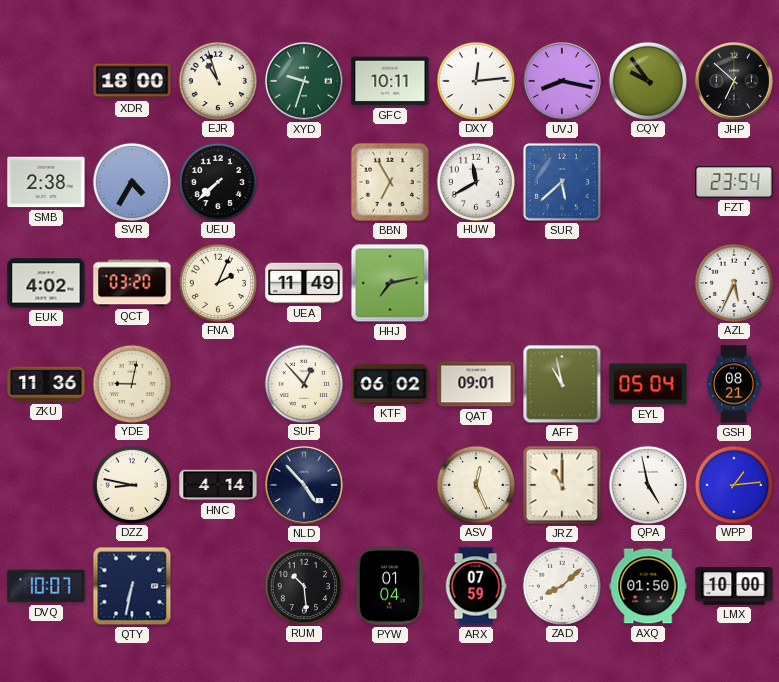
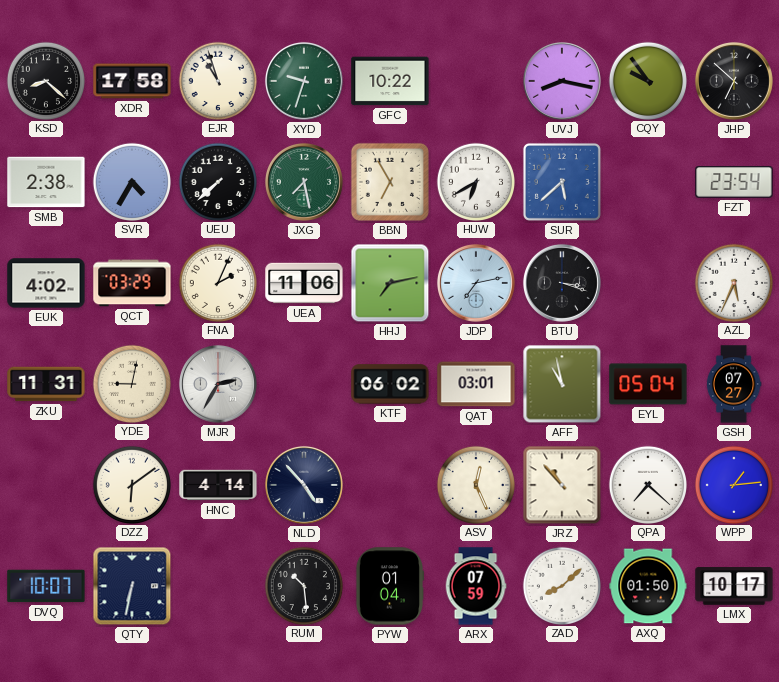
KSD: none -> 8:22 (45, 80)
XDR: 18:00 -> 17:58 (132, 81)
GFC: 10:11 -> 10:22 (390, 81)
DXY: 12:14 -> none (475, 80)
JXG: none -> 7:28 (304, 182)
HUW: 11:40 -> 6:40 (475, 181)
QCT: 03:20 -> 03:29 (132, 283)
UEA: 11:49 -> 11:06 (304, 283)
JDP: none -> 7:13 (476, 283)
BTU: none -> 3:18 (562, 283)
ZKU: 11:36 -> 11:31 (46, 384)
MJR: none -> 2:35 (218, 384)
SUF: 12:53 -> none (303, 383)
QAT: 09:01 -> 03:01 (476, 384)
GSH: 08:21 -> 07:27 (734, 384)
DZZ: 8:47 -> 6:09 (131, 484)
JRZ: 11:00 -> 10:53 (562, 485)
QPA: 4:58 -> 7:22 (647, 484)
LMX: 10:00 -> 10:17 (734, 586)
